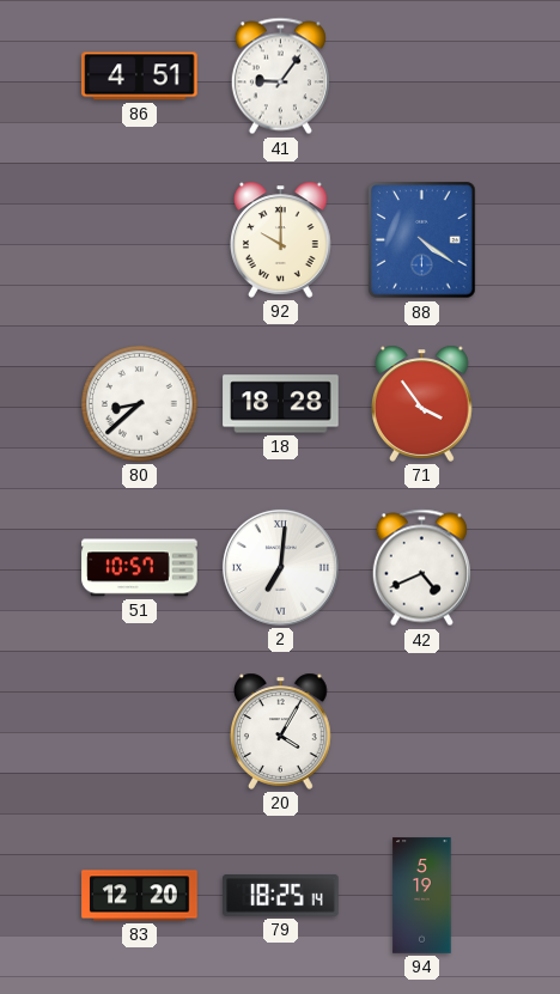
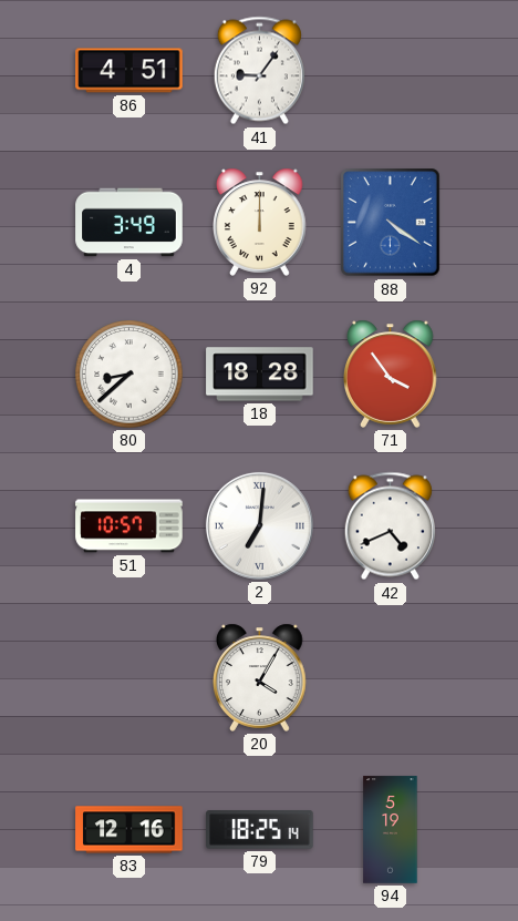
4: none -> 3:49 (129, 223)
92: 10:00 -> 12:00 (260, 222)
83: 12:20 -> 12:16 (129, 830)
